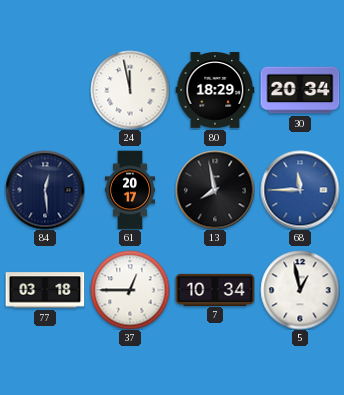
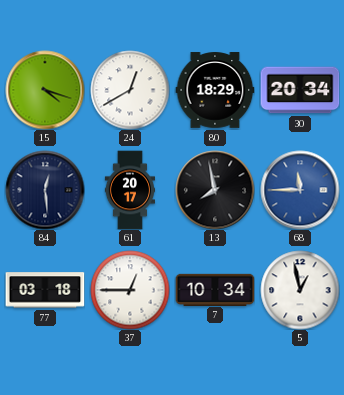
15: none -> 4:18 (45, 90)
24: 11:58 -> 12:40 (130, 90)
